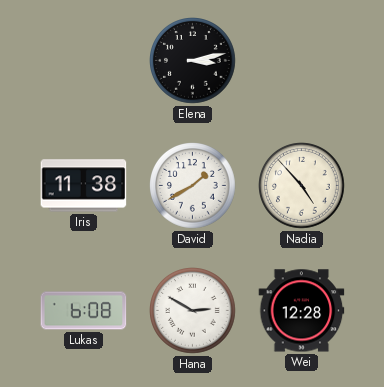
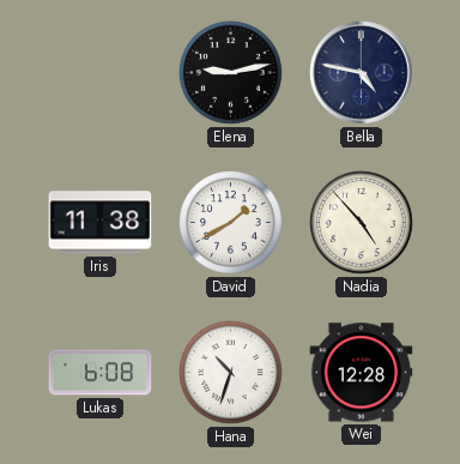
Elena: 3:13 -> 9:13 (231, 73)
Bella: none -> 4:47 (362, 73)
Hana: 2:50 -> 10:33 (231, 373)
